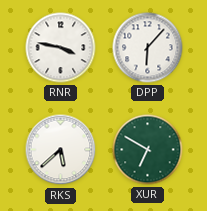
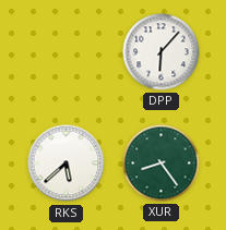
RNR: 3:47 -> none (61, 48)
XUR: 6:50 -> 8:24 (162, 164)
